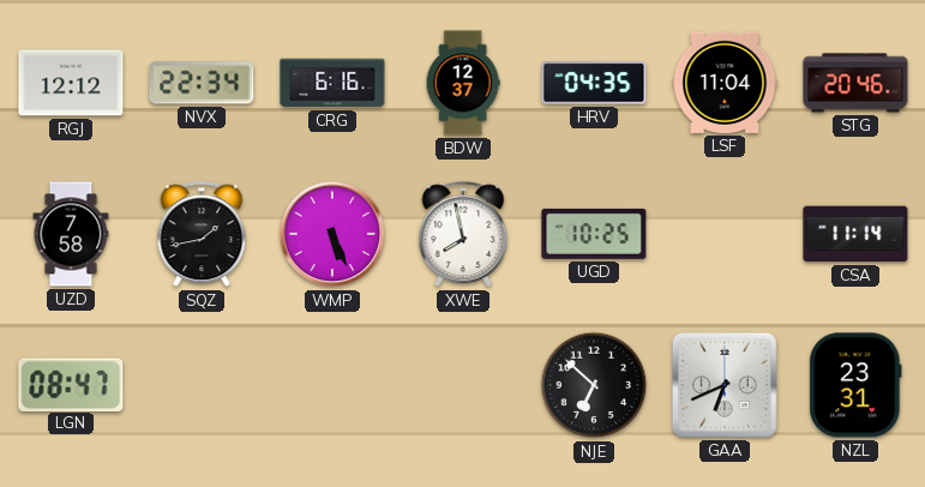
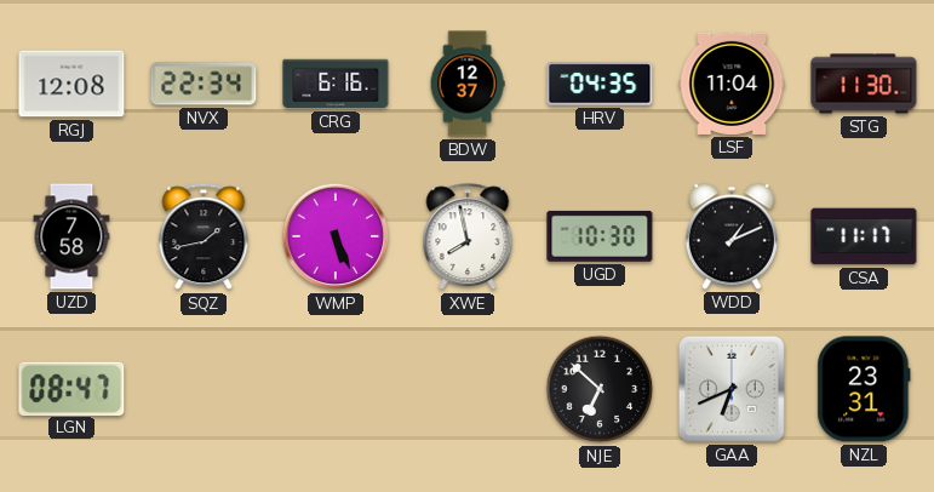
RGJ: 12:12 -> 12:08 (71, 84)
STG: 20:46 -> 11:30 (864, 84)
UGD: 10:25 -> 10:30 (600, 236)
WDD: none -> 1:11 (732, 236)
CSA: 11:14 -> 11:17 (864, 236)
